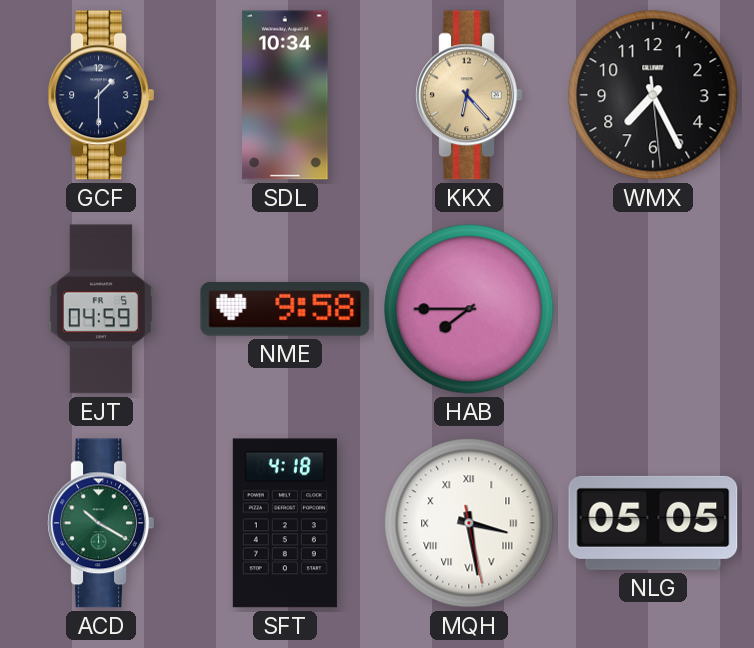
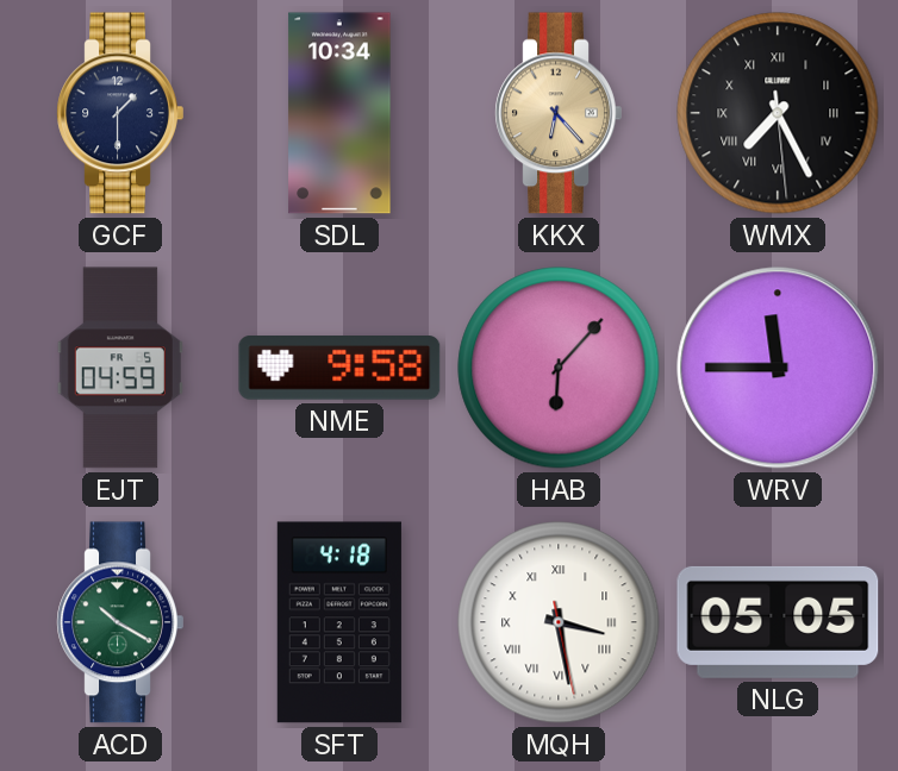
WMX numerals: Arabic -> Roman (778, 113)
HAB: 7:45 -> 6:07 (559, 368)
WRV: none -> 11:45 (778, 368)
